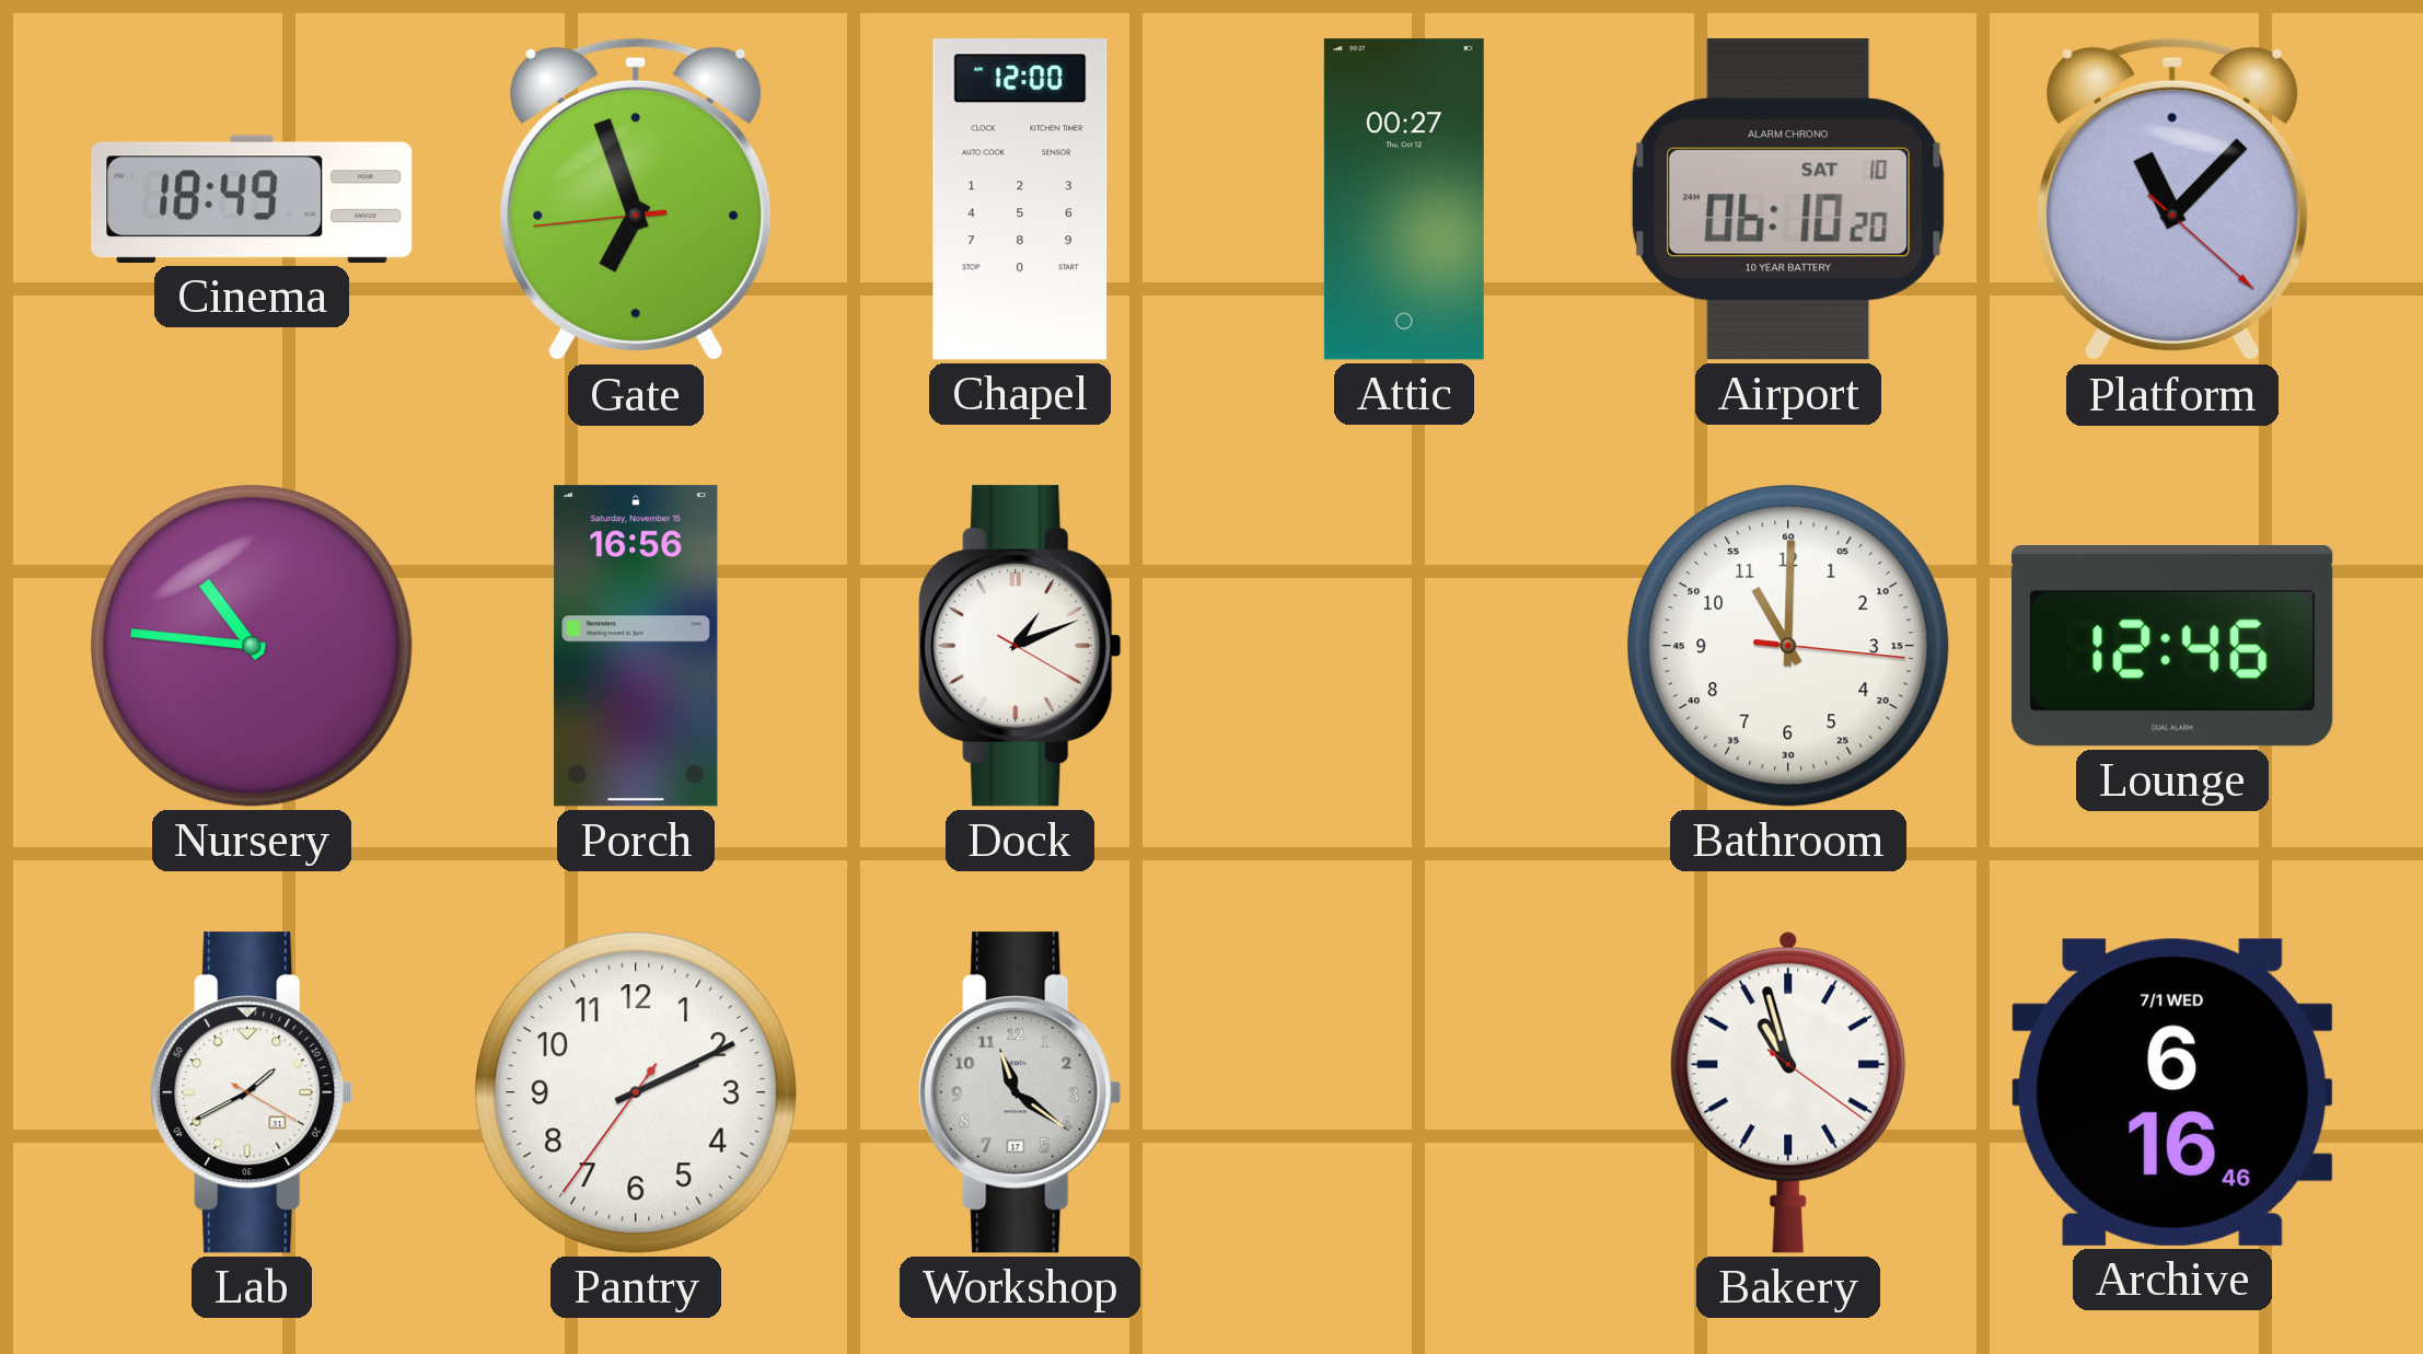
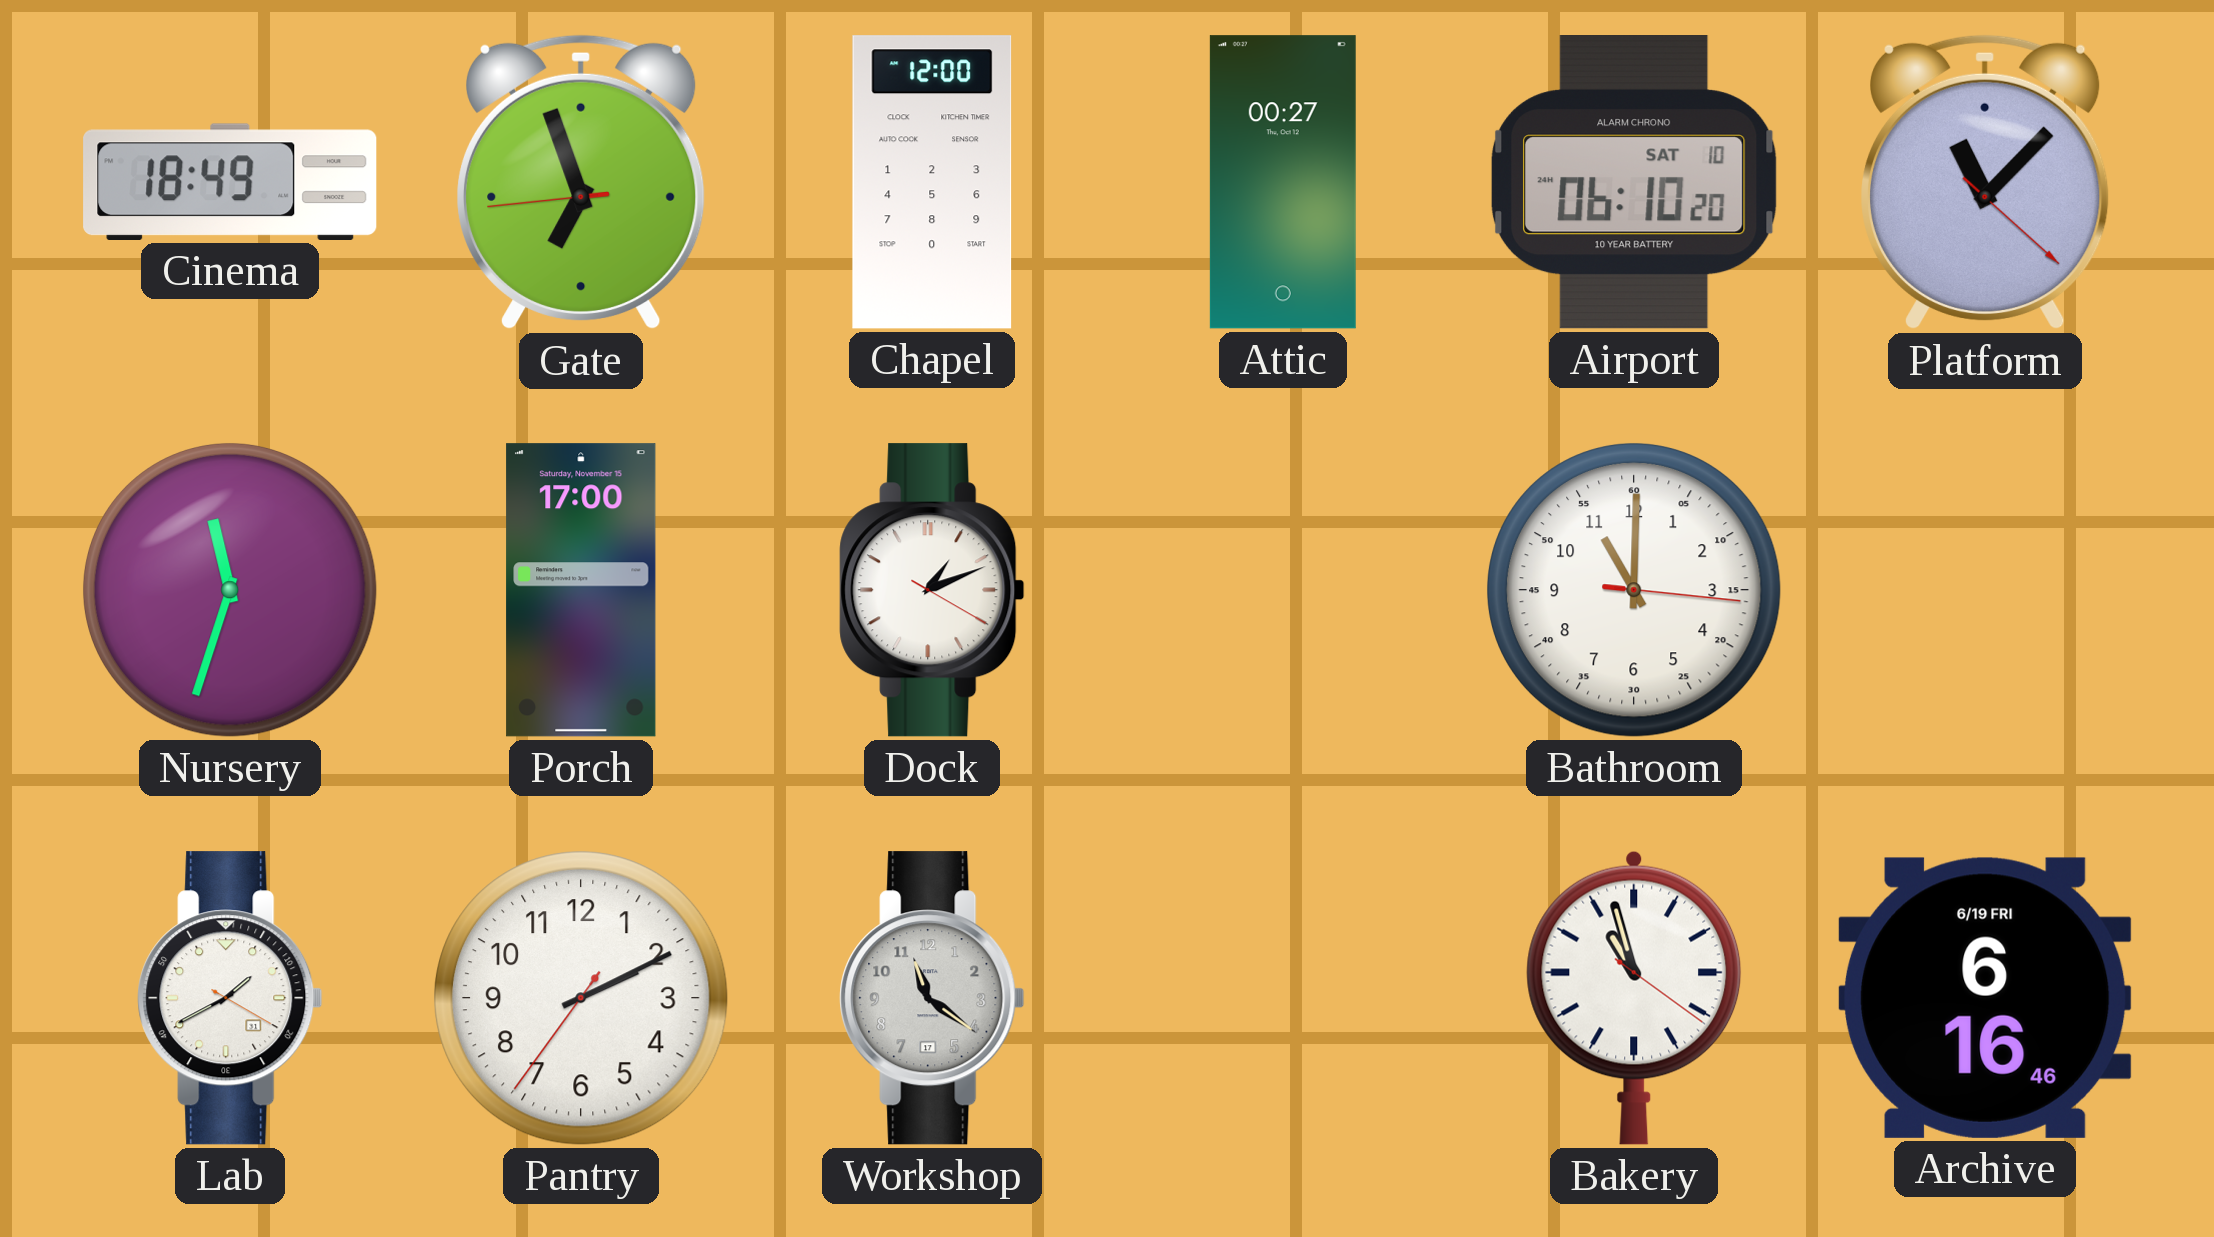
Nursery: 10:46 -> 11:33 (230, 590)
Porch: 16:56 -> 17:00 (581, 590)
Lounge: 12:46 -> none (2172, 647)
Archive date: 7/1 WED -> 6/19 FRI (1986, 998)
